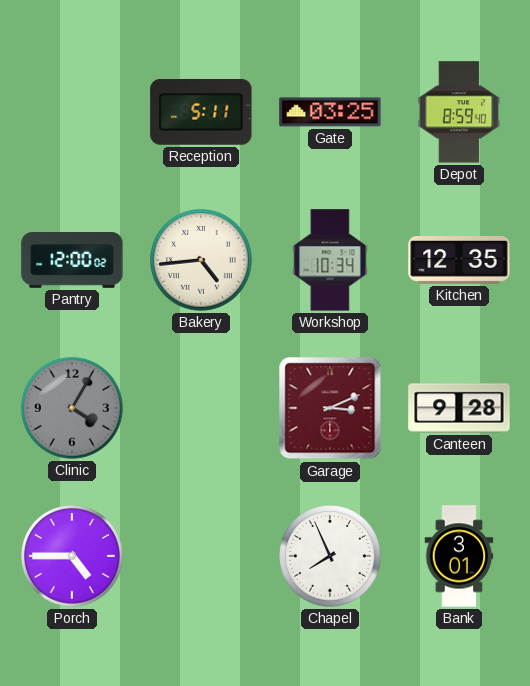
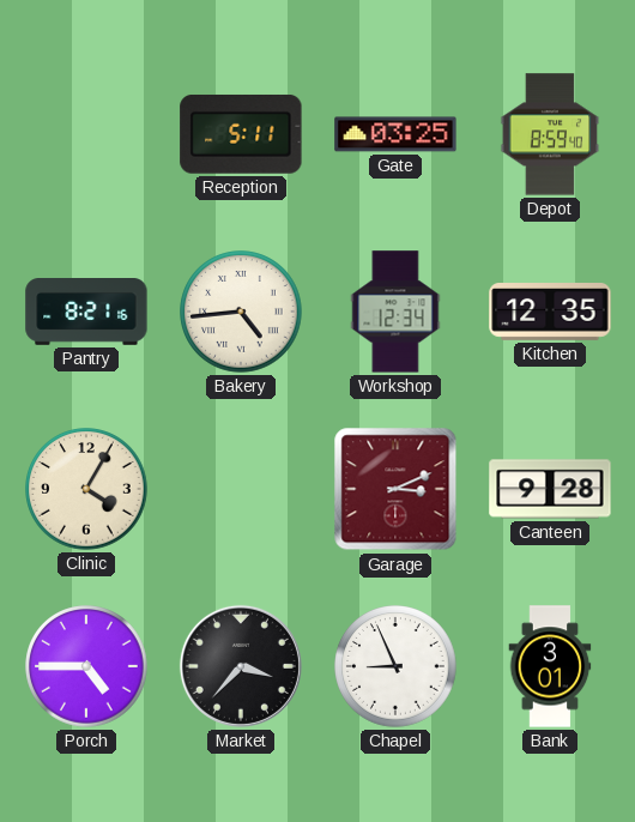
Pantry: 12:00 -> 8:21 (86, 313)
Workshop: 10:34 -> 12:34 (395, 312)
Clinic dial: grey -> cream (86, 489)
Market: none -> 3:37 (241, 666)
Chapel: 7:56 -> 8:56 (395, 666)
